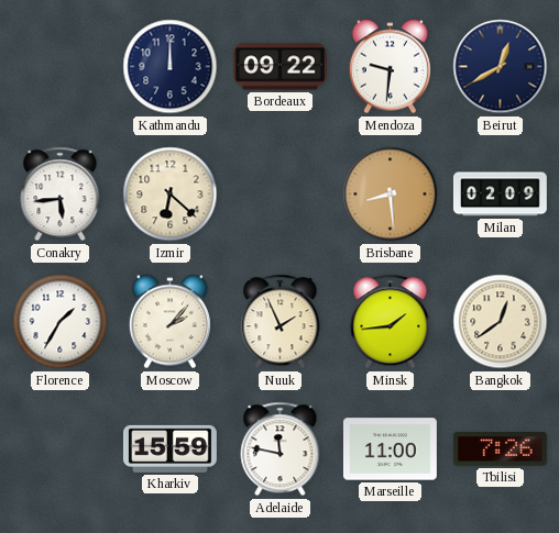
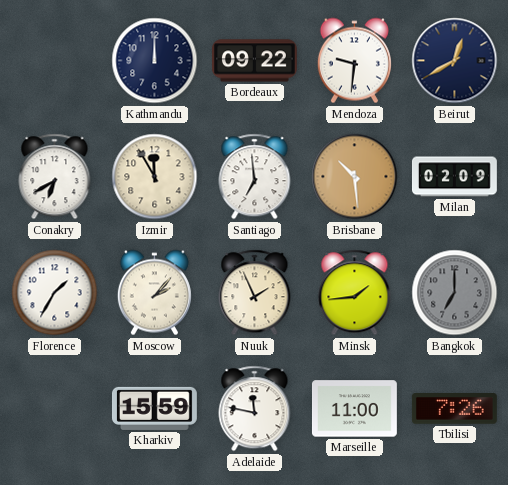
Conakry: 5:44 -> 6:40 (55, 177)
Izmir: 6:22 -> 11:55 (155, 177)
Santiago: none -> 6:59 (255, 177)
Brisbane: 8:29 -> 10:29 (355, 177)
Bangkok: 12:39 -> 7:00 (455, 293)
Bangkok dial: cream -> grey (455, 293)
